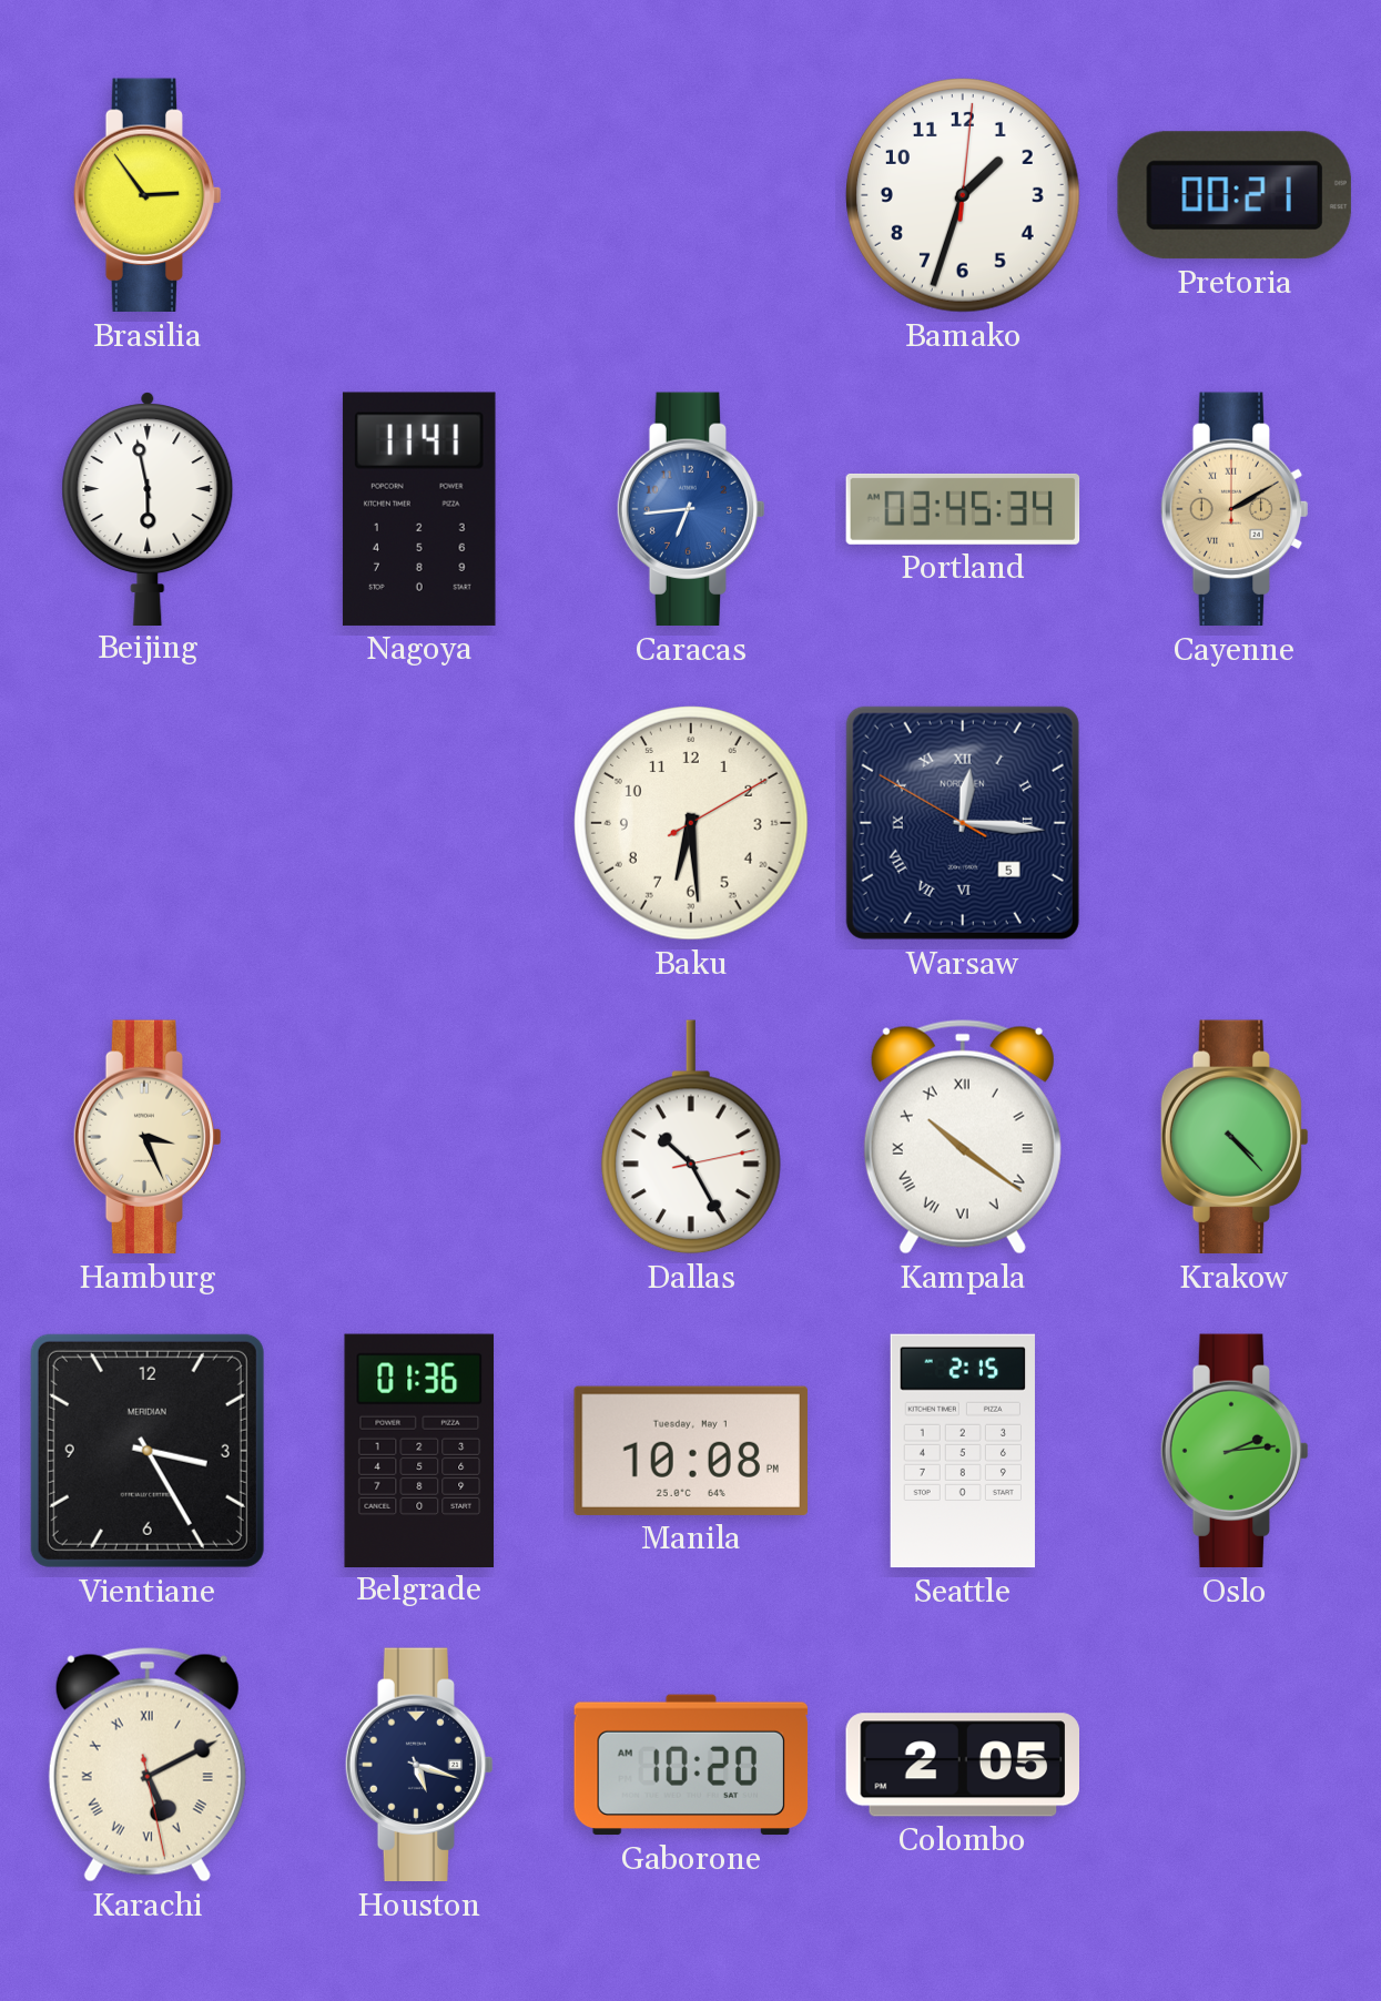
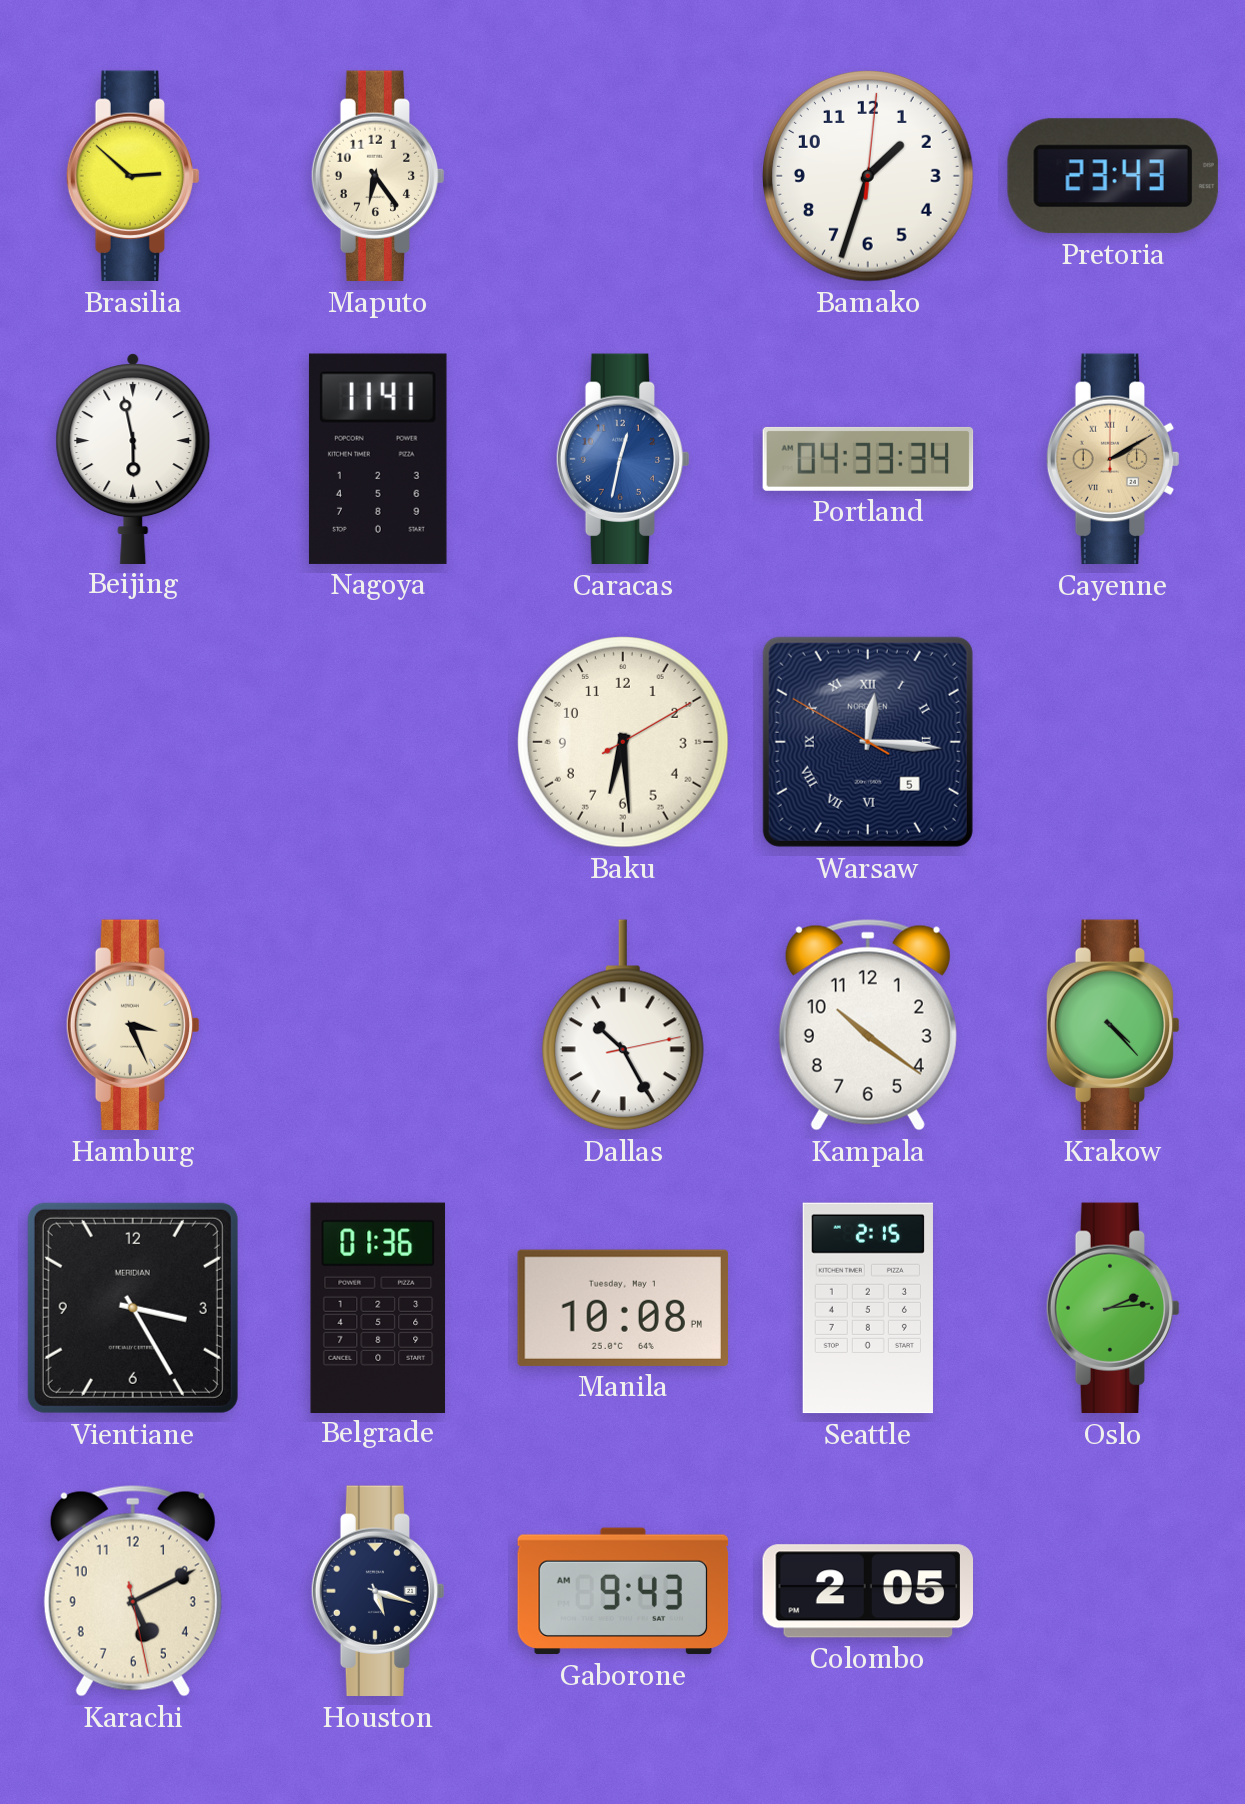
Brasilia: 2:54 -> 2:52 (133, 176)
Maputo: none -> 6:24 (378, 176)
Pretoria: 00:21 -> 23:43 (1113, 176)
Caracas: 6:44 -> 12:32 (623, 459)
Portland: 03:45 -> 04:33 (868, 459)
Kampala numerals: Roman -> Arabic (868, 1025)
Karachi numerals: Roman -> Arabic (133, 1591)
Gaborone: 10:20 -> 9:43 (623, 1591)
